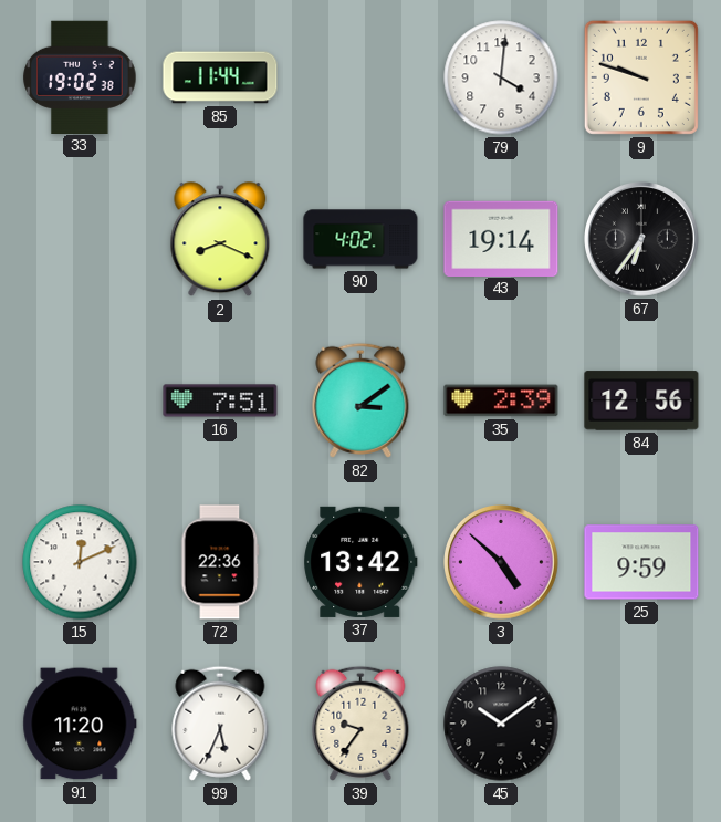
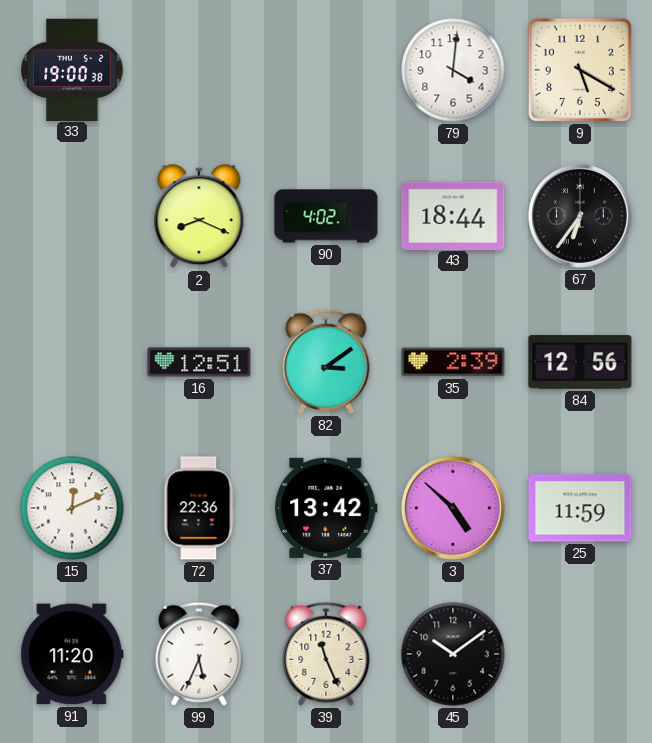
33: 19:02 -> 19:00 (72, 69)
85: 11:44 -> none (220, 77)
9: 9:48 -> 5:20 (580, 70)
43: 19:14 -> 18:44 (453, 215)
16: 7:51 -> 12:51 (199, 362)
25: 9:59 -> 11:59 (580, 508)
39: 9:36 -> 11:26 (326, 654)
